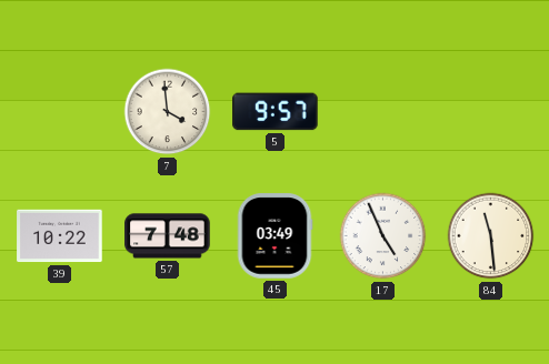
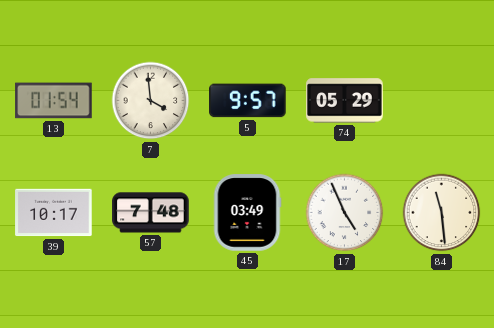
13: none -> 01:54 (54, 101)
74: none -> 05:29 (345, 101)
39: 10:22 -> 10:17 (54, 213)
